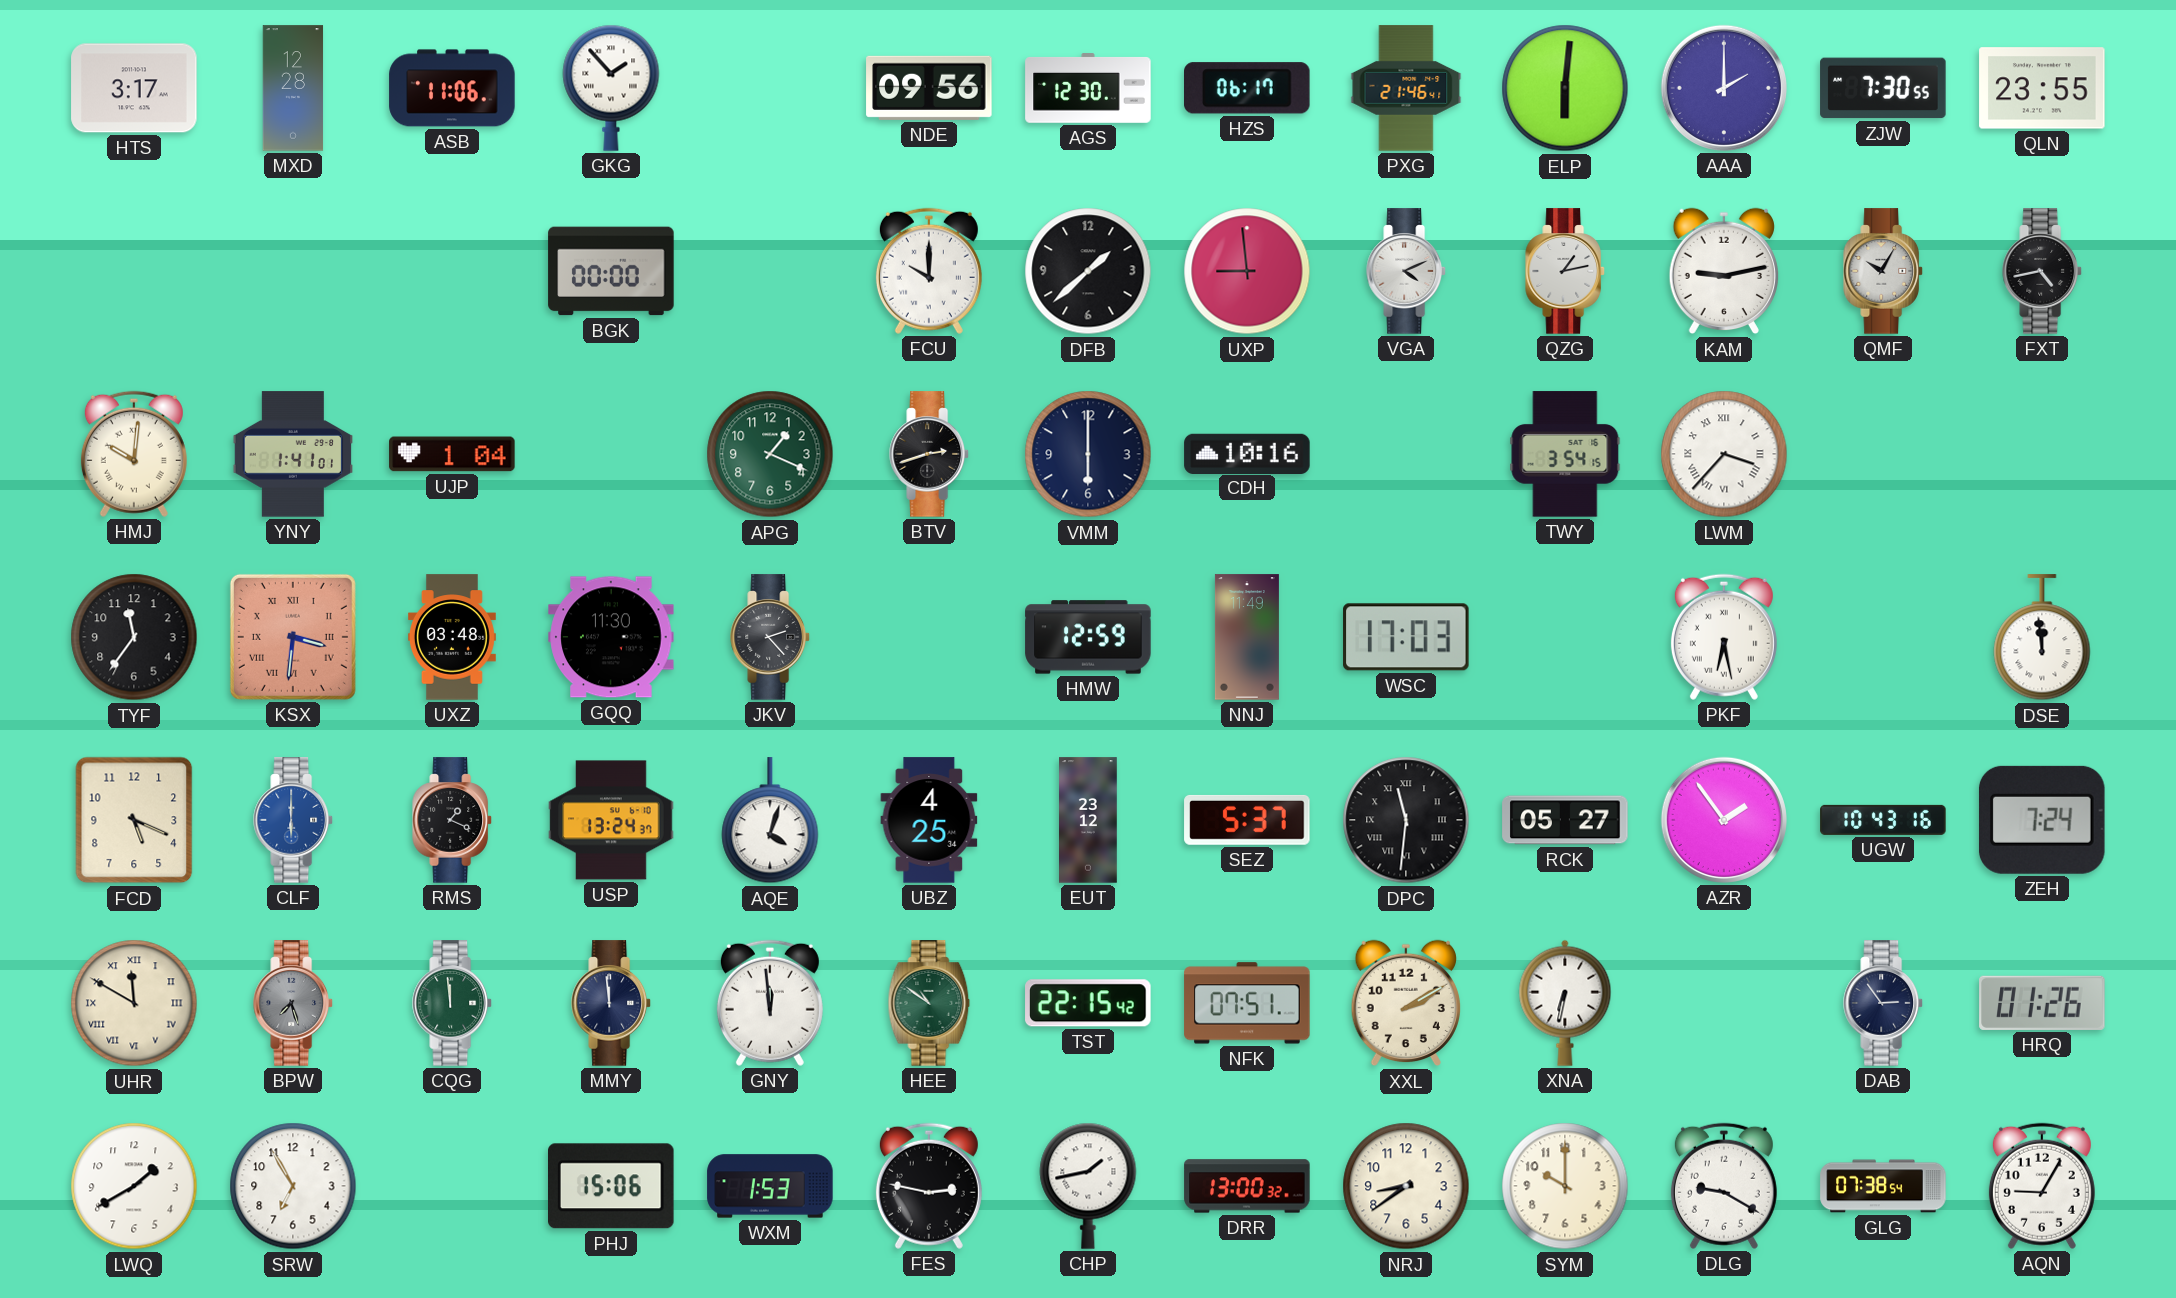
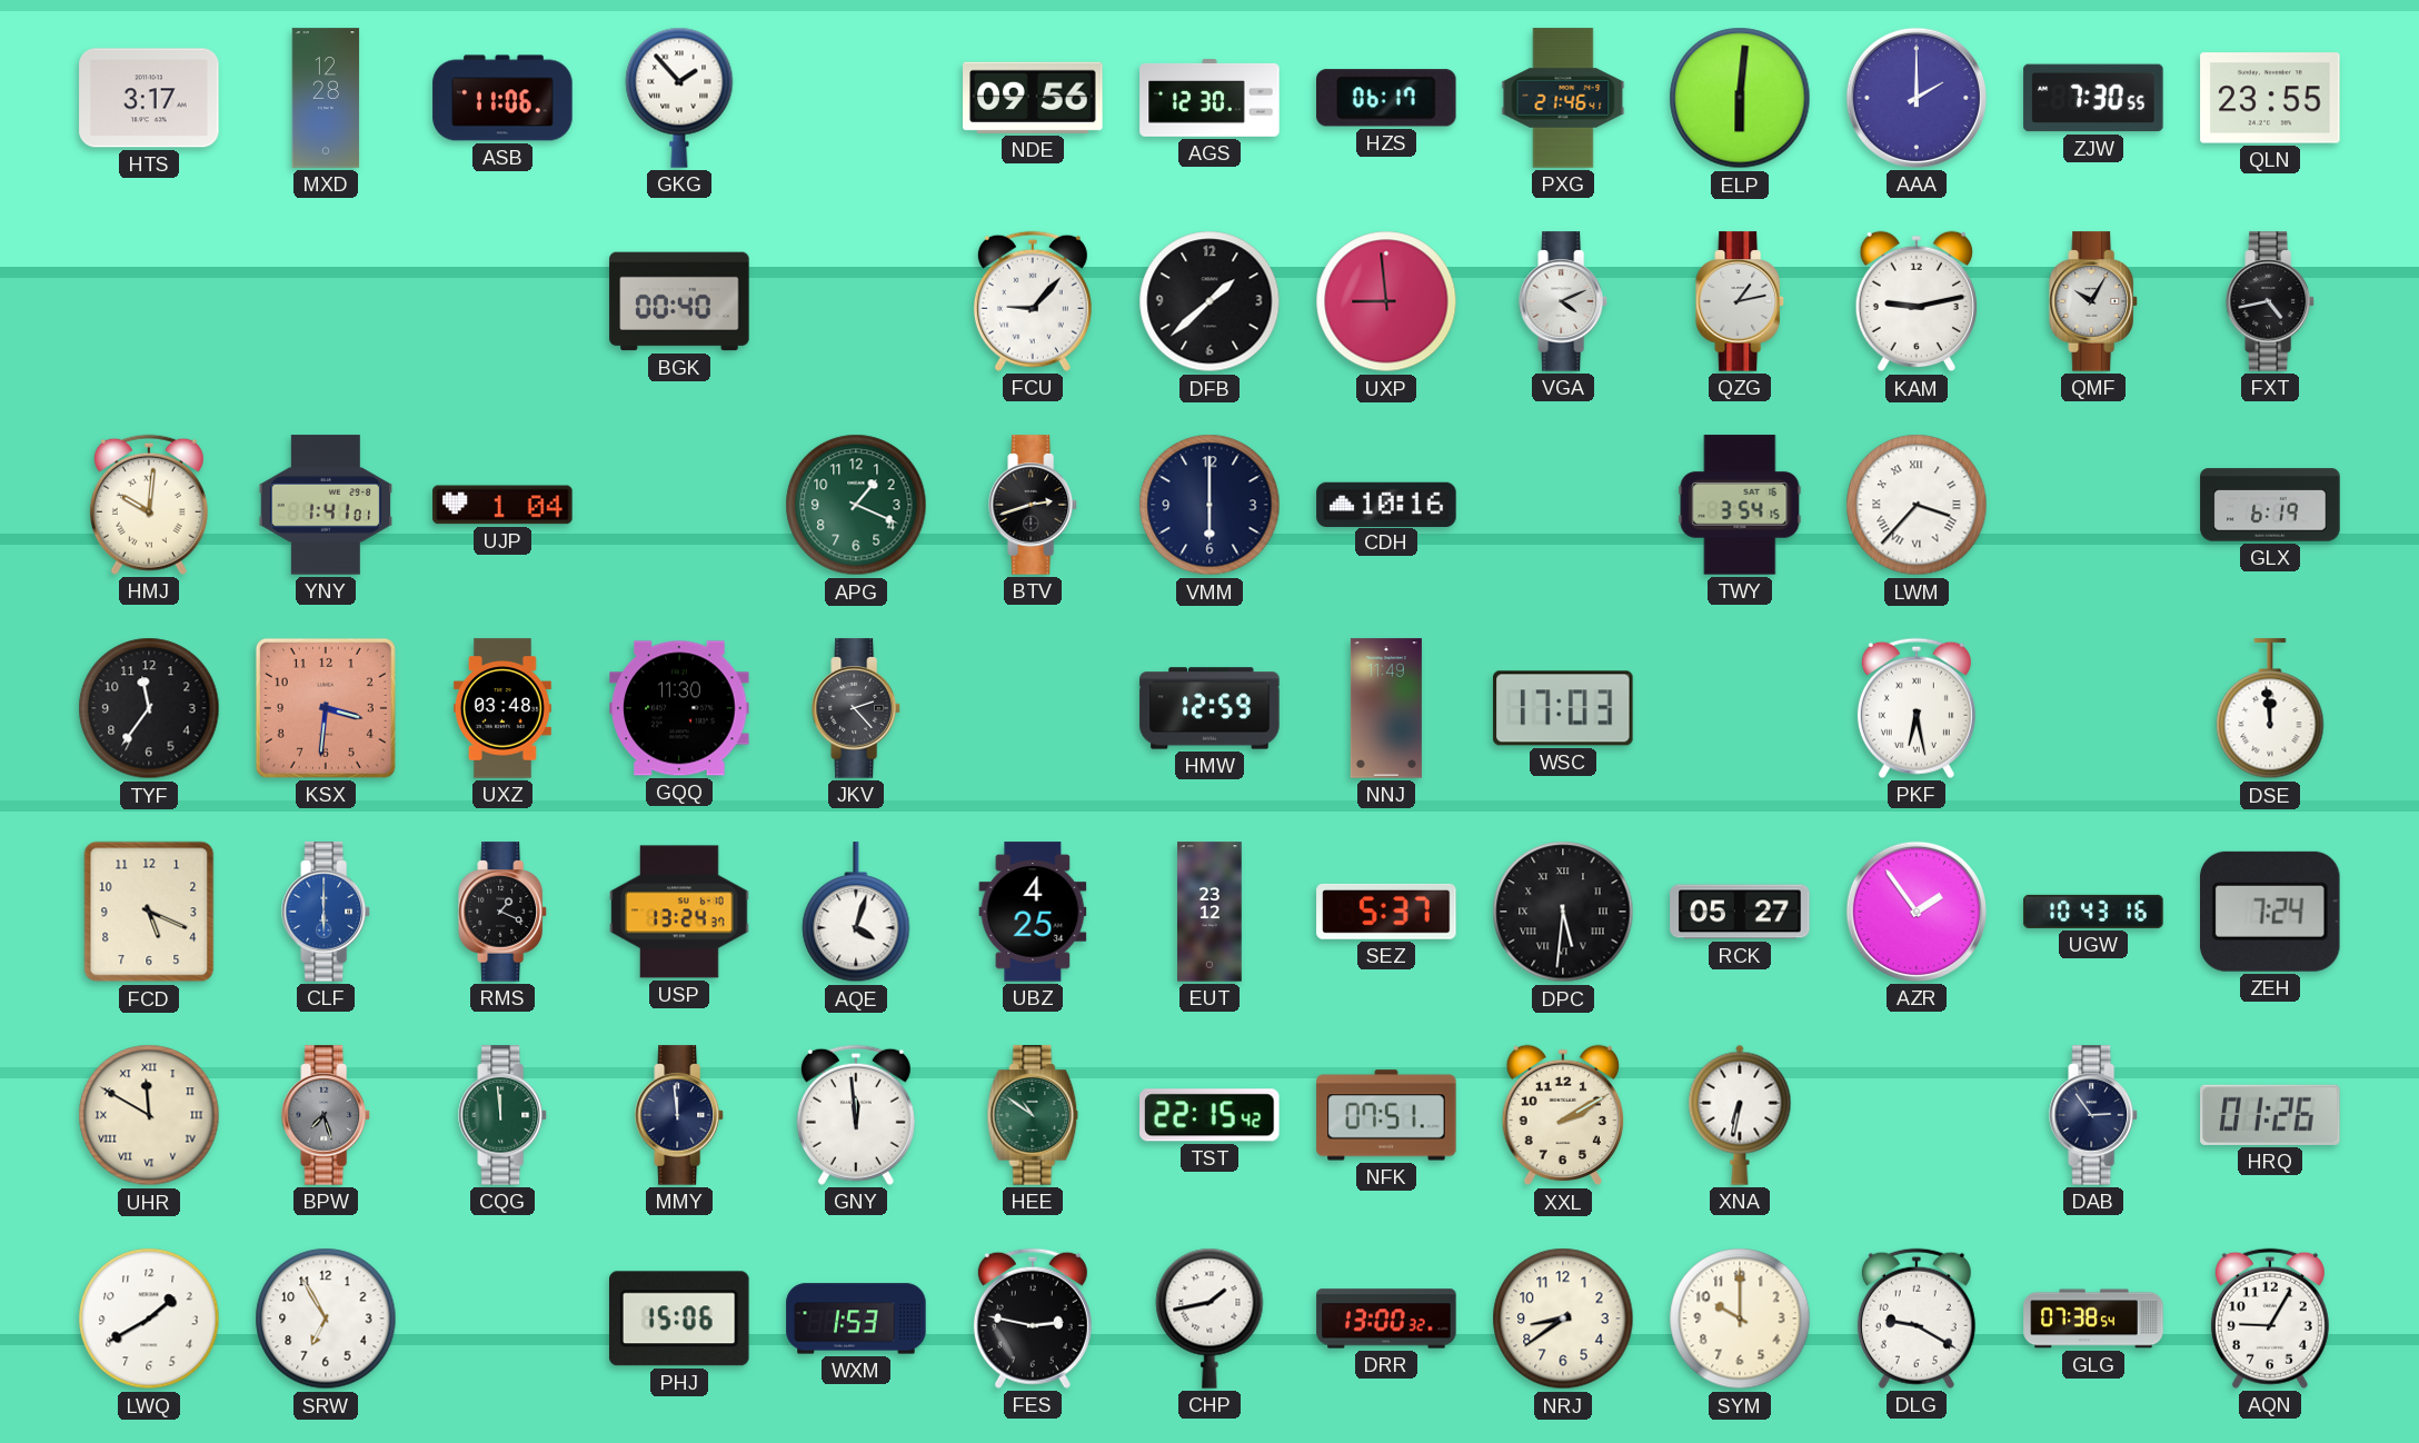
BGK: 00:00 -> 00:40 (679, 301)
FCU: 10:00 -> 9:07 (1033, 301)
GLX: none -> 6:19 (2270, 505)
KSX numerals: Roman -> Arabic (326, 708)
DPC: 11:31 -> 5:31 (1563, 912)
